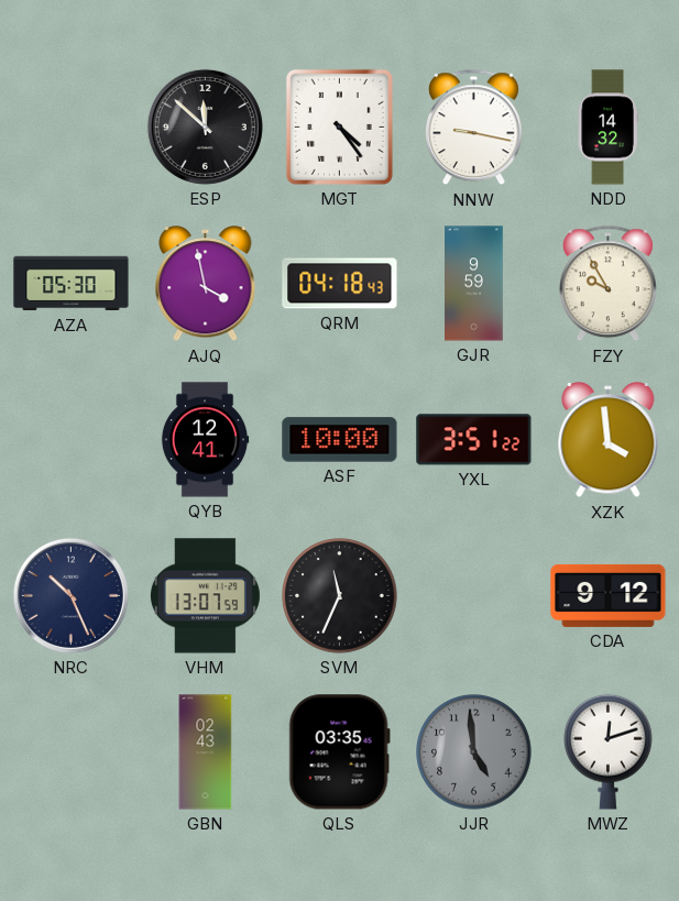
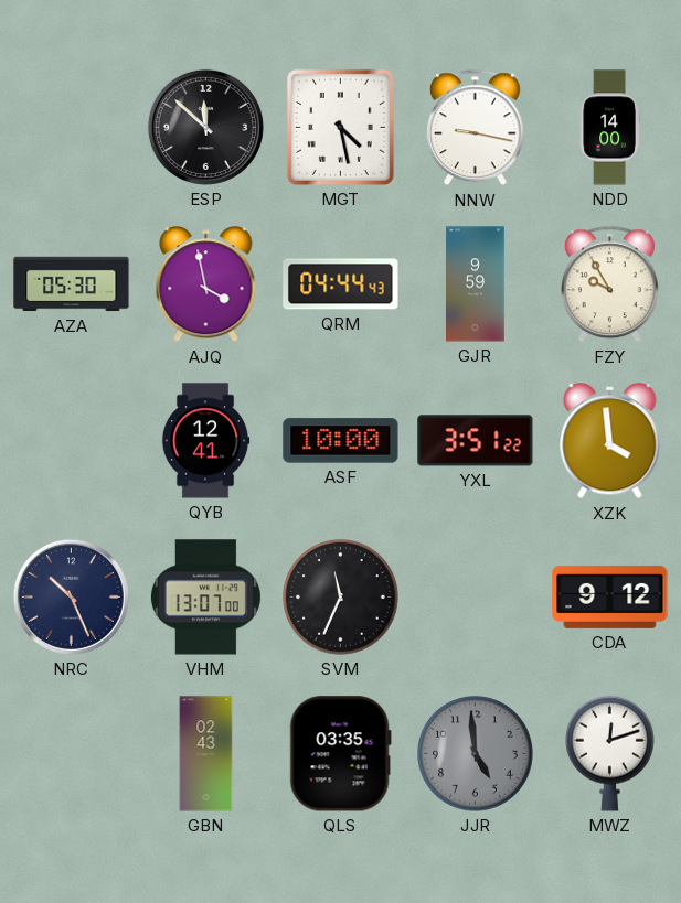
MGT: 4:24 -> 4:28 (340, 127)
NDD: 14:32 -> 14:00 (609, 128)
QRM: 04:18 -> 04:44 (341, 284)
VHM: 13:07:59 -> 13:07:00 (205, 598)
